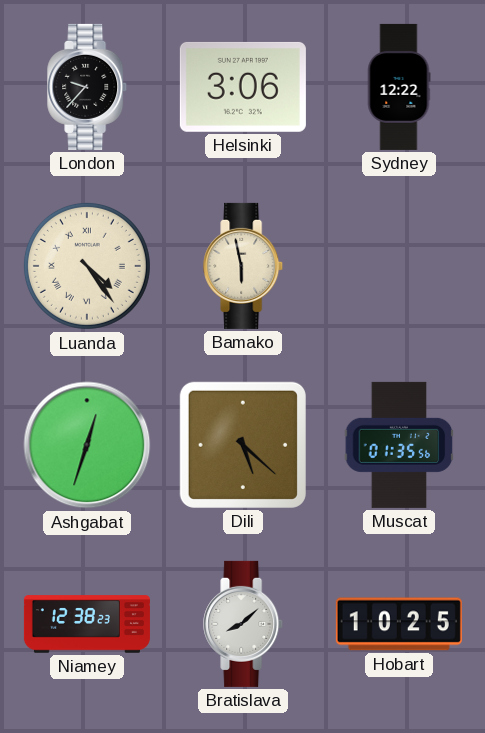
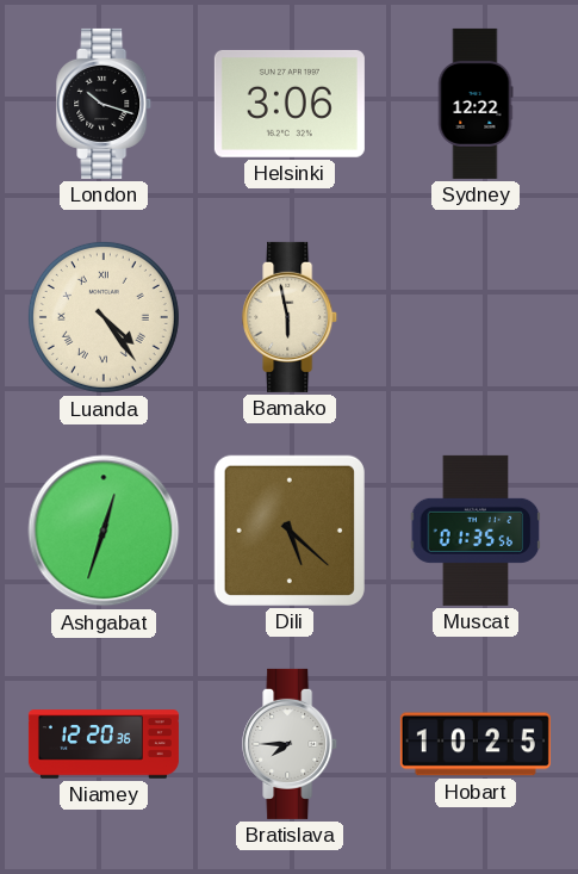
London: 9:37 -> 10:18 (105, 104)
Niamey: 12:38 -> 12:20 (104, 744)
Bratislava: 8:08 -> 7:45 (291, 744)
